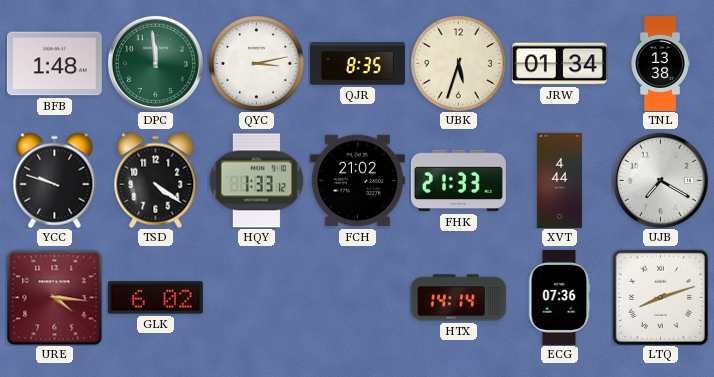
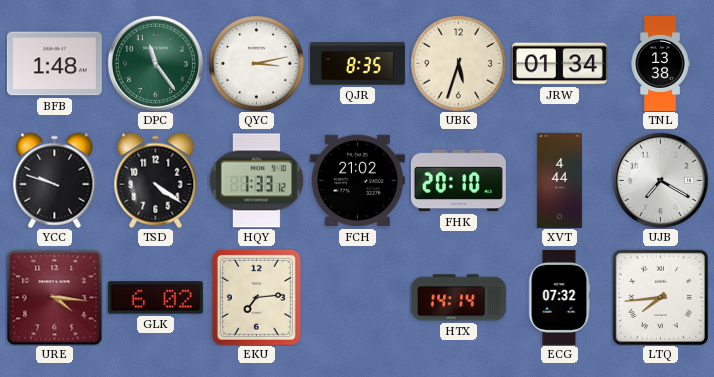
DPC: 11:59 -> 11:24 (155, 63)
FHK: 21:33 -> 20:10 (458, 181)
EKU: none -> 7:14 (256, 297)
ECG: 07:36 -> 07:32 (559, 297)
LTQ: 8:12 -> 7:44 (660, 297)
